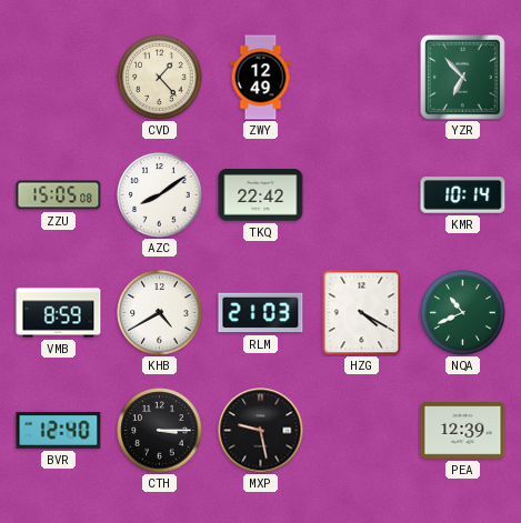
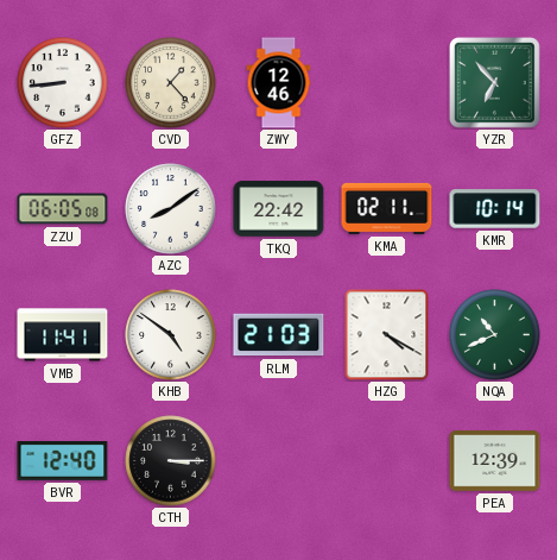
GFZ: none -> 8:44 (63, 83)
ZWY: 12:49 -> 12:46 (279, 83)
ZZU: 15:05 -> 06:05 (63, 209)
KMA: none -> 02:11 (387, 208)
VMB: 8:59 -> 11:41 (63, 335)
KHB: 4:40 -> 4:51 (171, 335)
MXP: 9:28 -> none (261, 431)
